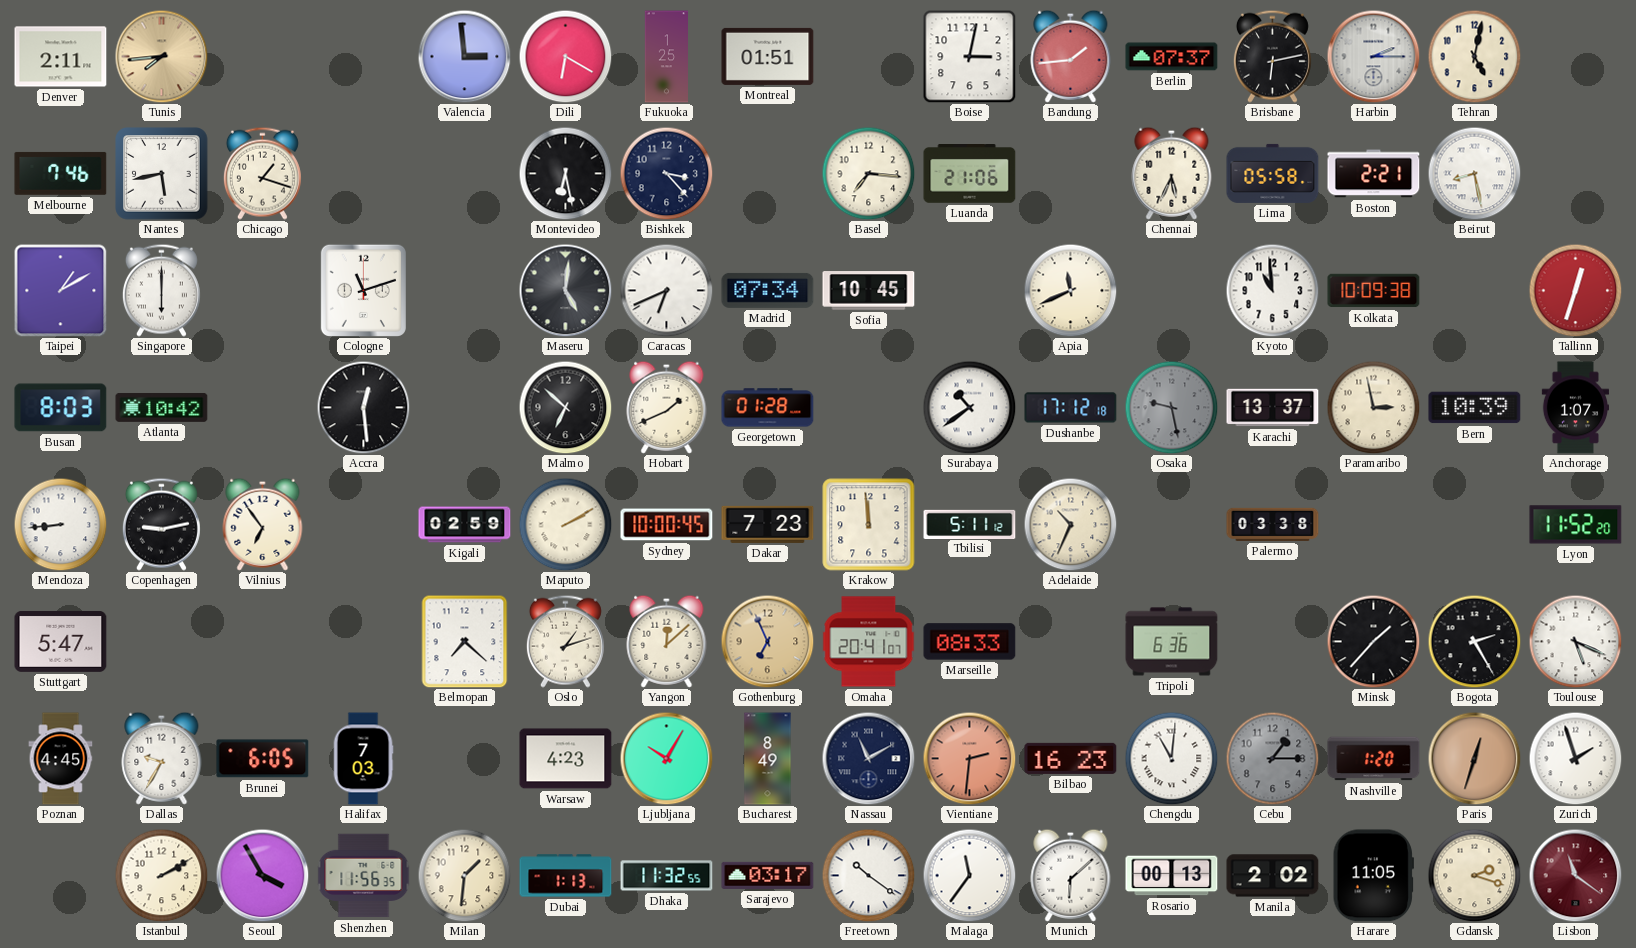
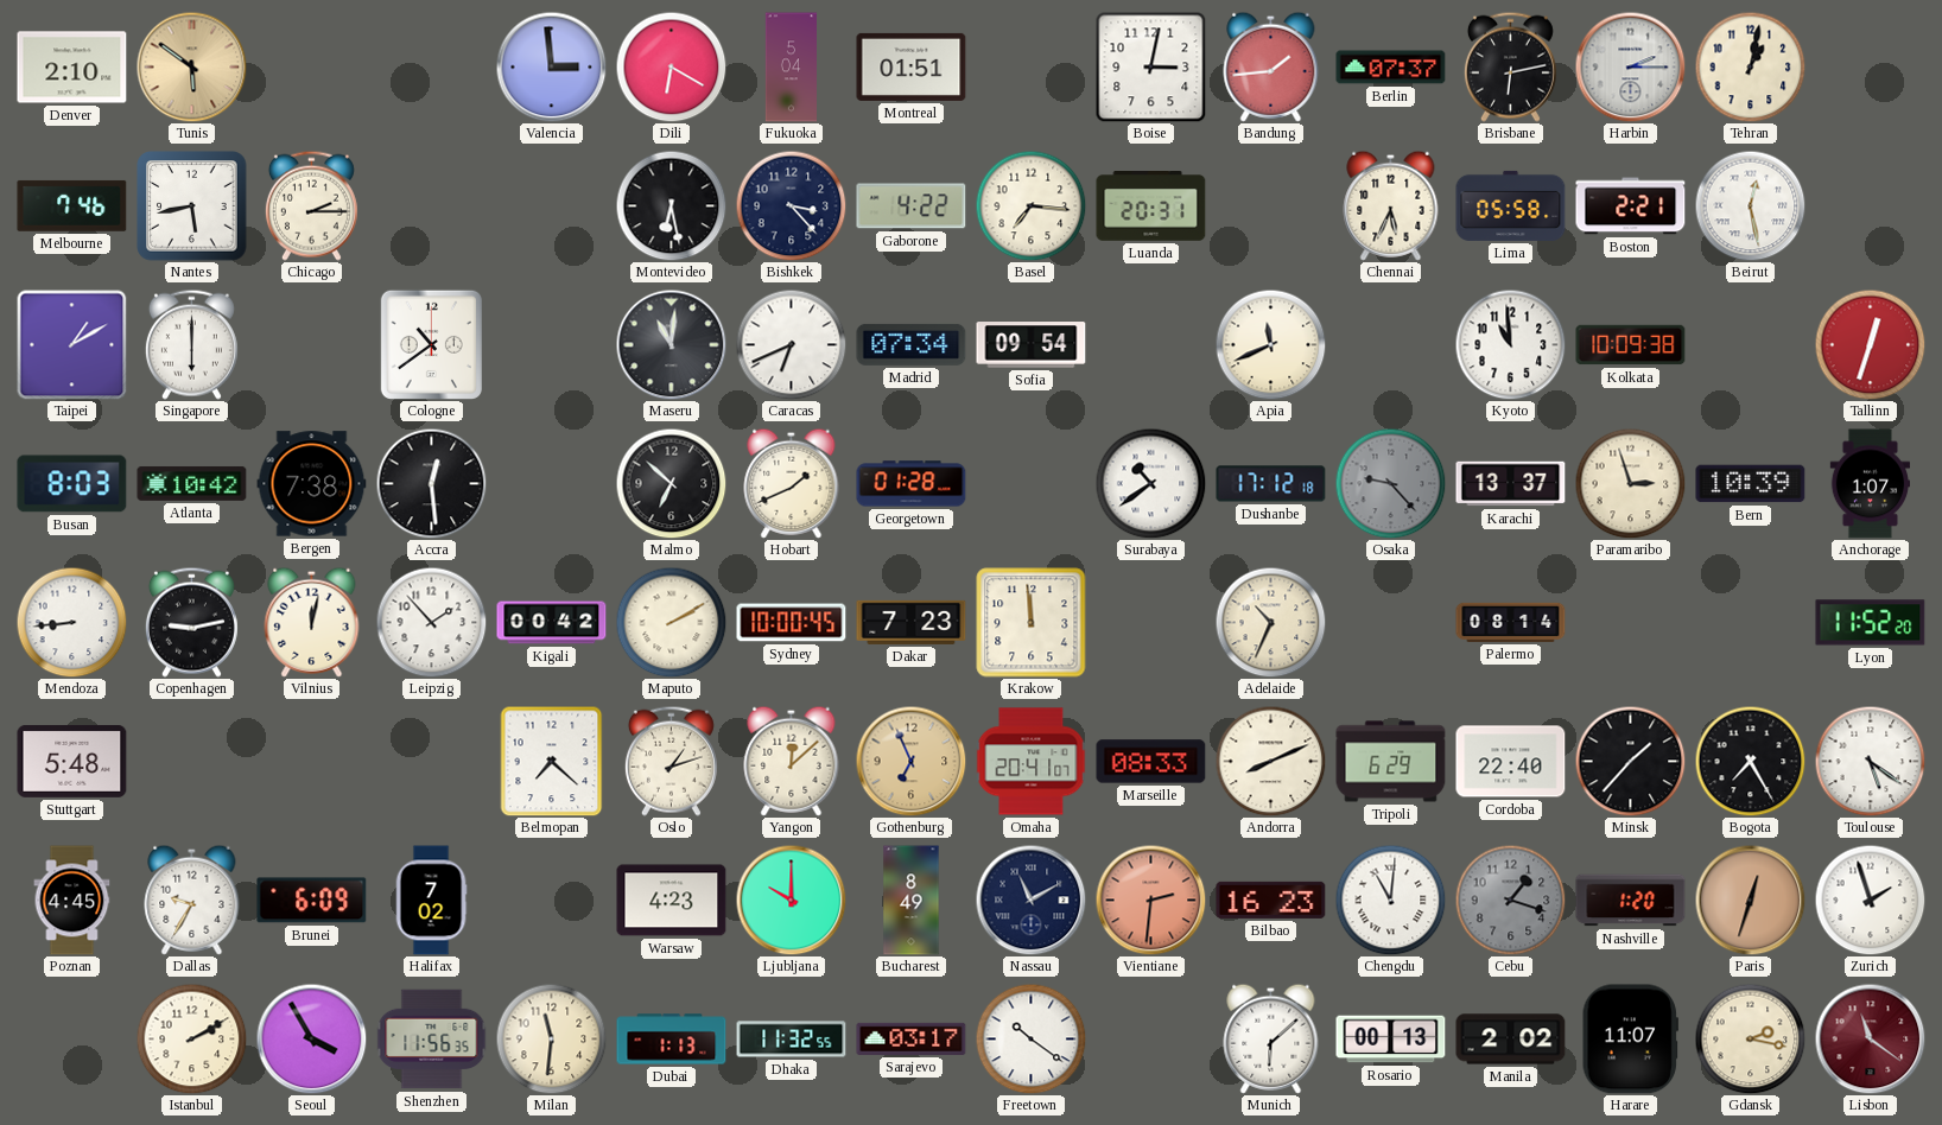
Denver: 2:11 -> 2:10 (72, 68)
Tunis: 7:44 -> 5:51 (191, 66)
Fukuoka: 1:25 -> 5:04 (792, 68)
Tehran: 5:02 -> 1:02 (1750, 66)
Chicago: 1:18 -> 2:15 (311, 205)
Gaborone: none -> 4:22 (912, 206)
Luanda: 21:06 -> 20:31 (1151, 206)
Beirut: 8:28 -> 12:28 (1750, 205)
Cologne: 11:12 -> 10:39 (431, 344)
Maseru: 5:01 -> 11:01 (671, 344)
Sofia: 10:45 -> 09:54 (1032, 345)
Bergen: none -> 7:38 (312, 484)
Osaka: 9:28 -> 9:23 (1390, 483)
Paramaribo: 2:58 -> 2:57 (1630, 483)
Vilnius: 6:54 -> 12:02 (312, 622)
Leipzig: none -> 1:53 (431, 622)
Kigali: 02:59 -> 00:42 (552, 623)
Tbilisi: 5:11 -> none (970, 524)
Palermo: 03:38 -> 08:14 (1511, 622)
Stuttgart: 5:47 -> 5:48 (72, 761)
Andorra: none -> 8:11 (1270, 761)
Tripoli: 6:36 -> 6:29 (1391, 762)
Cordoba: none -> 22:40 (1511, 762)
Bogota: 2:25 -> 7:25 (1750, 761)
Toulouse: 5:19 -> 5:21 (1870, 761)
Brunei: 6:05 -> 6:09 (312, 901)
Halifax: 7:03 -> 7:02 (431, 901)
Ljubljana: 10:05 -> 10:00 (791, 900)
Cebu: 1:15 -> 1:18 (1510, 900)
Milan: 1:31 -> 11:31 (551, 1038)
Malaga: 11:36 -> none (969, 875)
Harare: 11:05 -> 11:07 (1630, 1040)
Gdansk: 2:18 -> 2:17 (1750, 1038)
